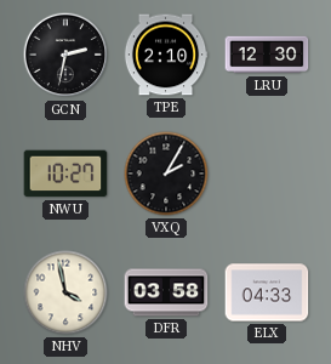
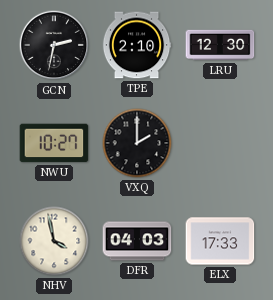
VXQ: 2:05 -> 2:00 (137, 143)
DFR: 03:58 -> 04:03 (137, 241)
ELX: 04:33 -> 17:33 (220, 241)
